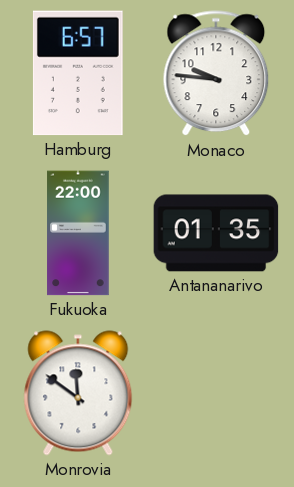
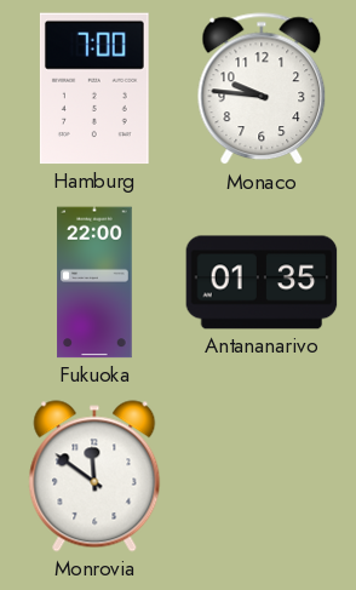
Hamburg: 6:57 -> 7:00 (94, 88)
